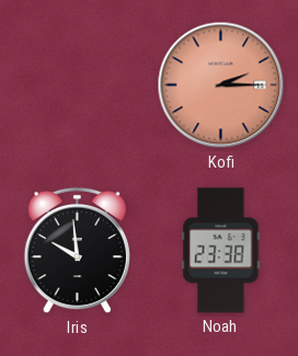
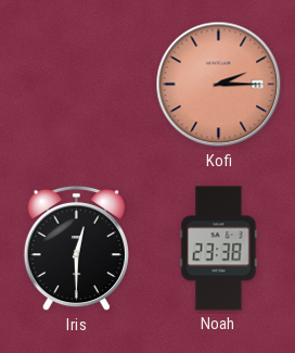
Iris: 9:59 -> 12:30 (76, 249)
